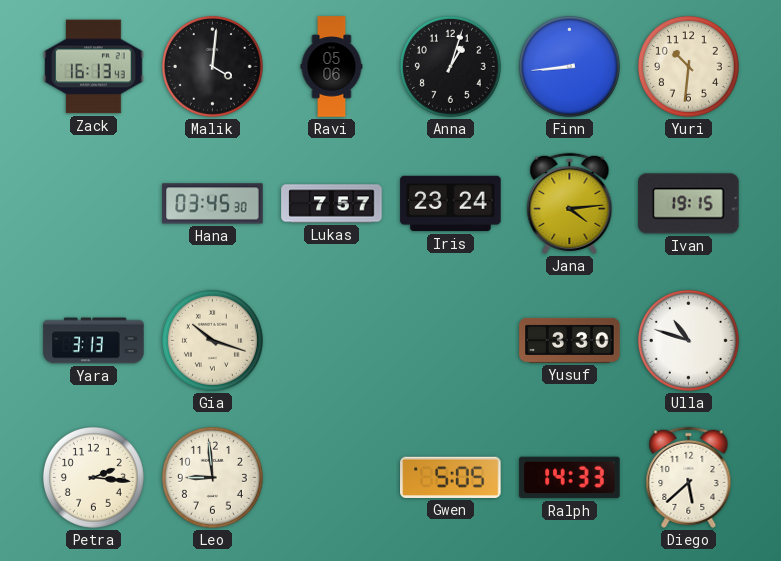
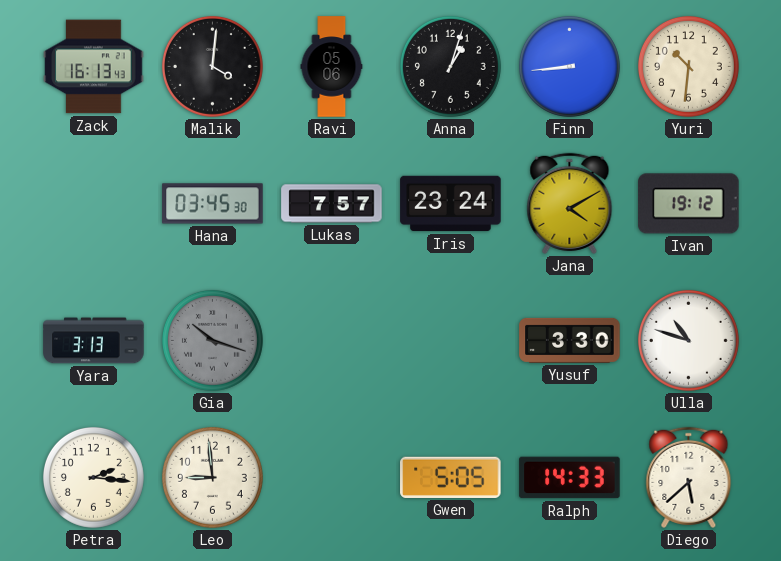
Jana: 4:14 -> 4:10 (570, 203)
Ivan: 19:15 -> 19:12 (689, 204)
Gia dial: cream -> grey (212, 340)
